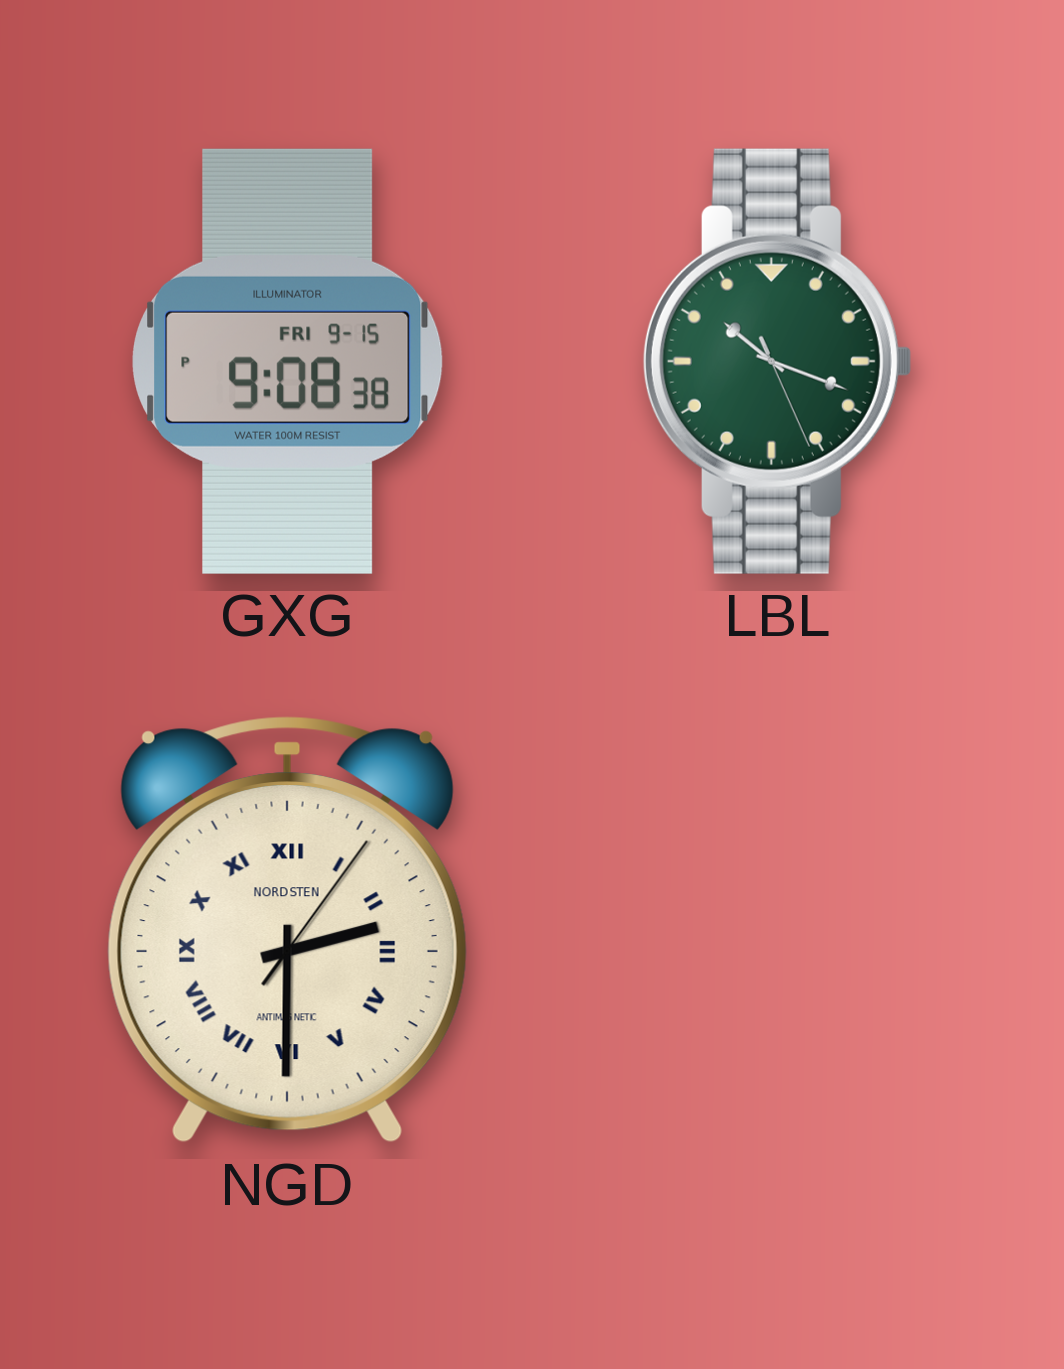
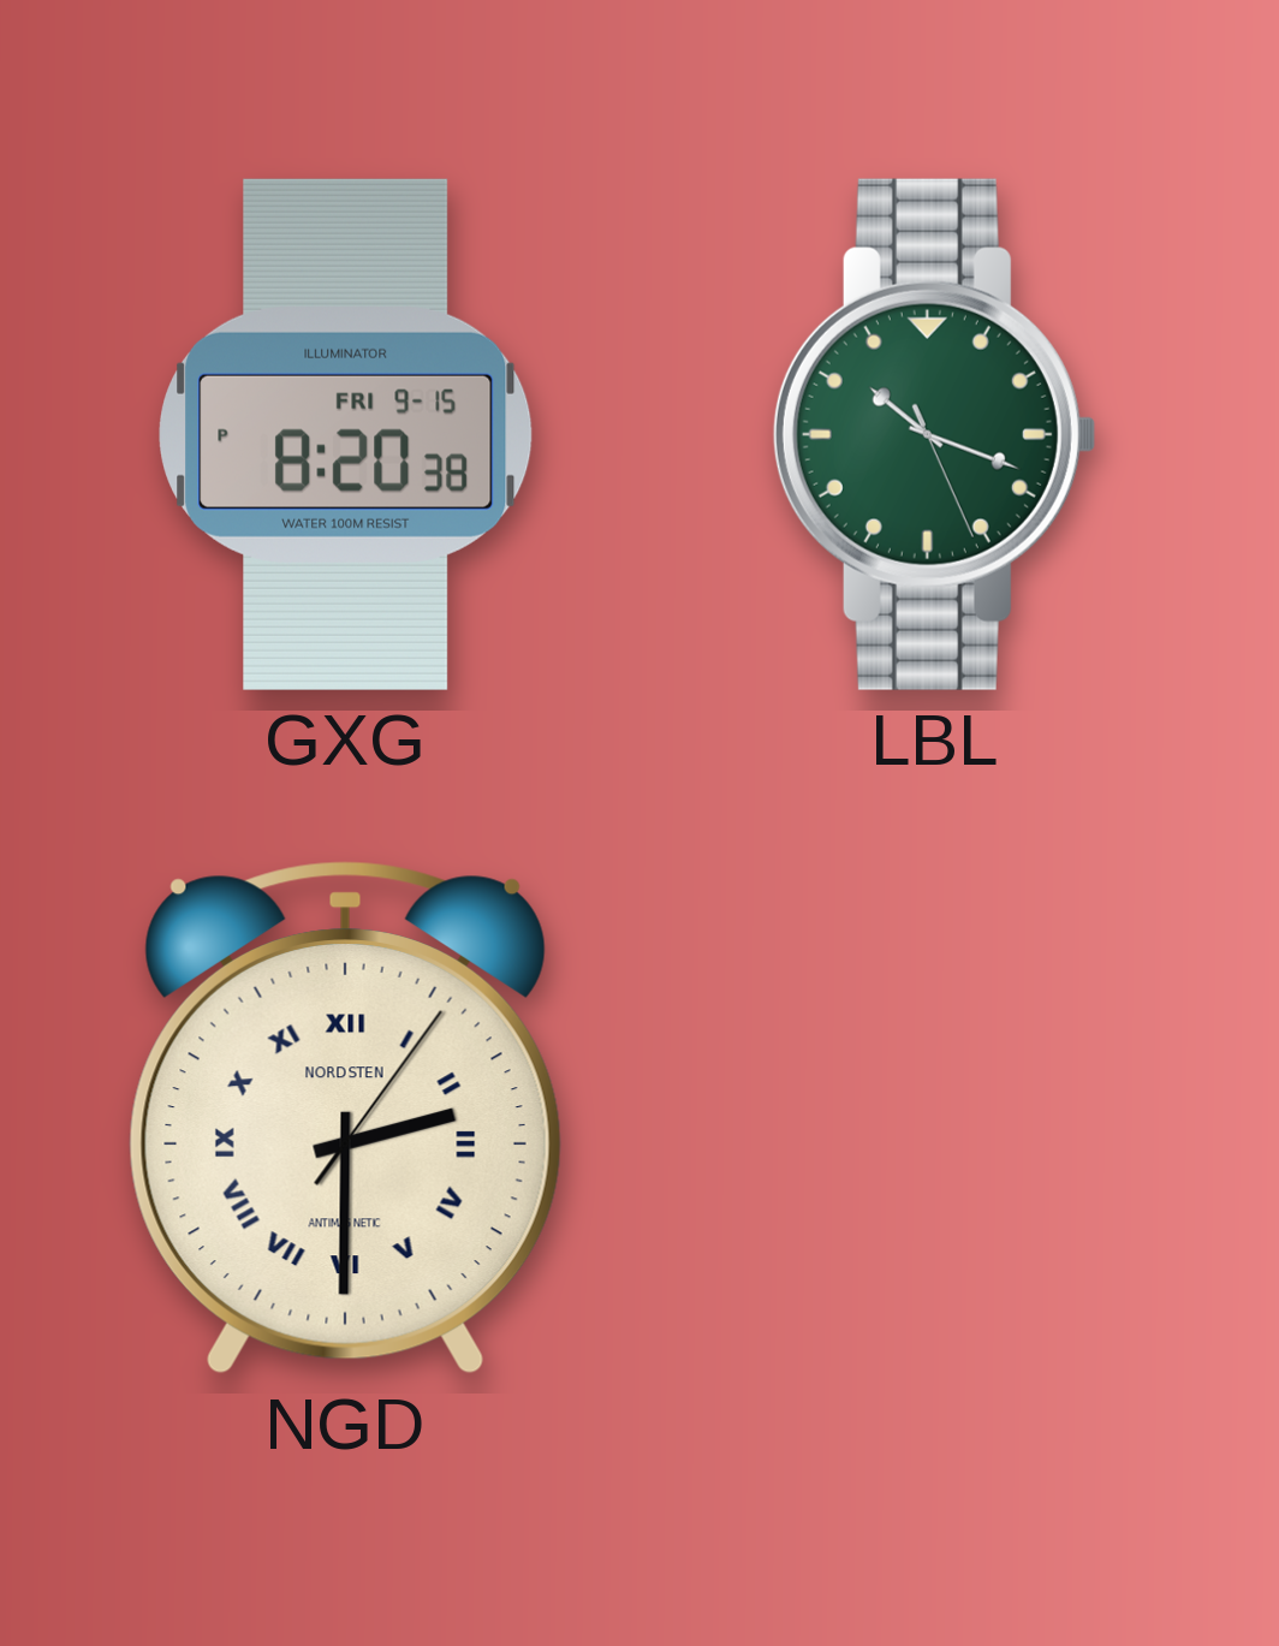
GXG: 9:08 -> 8:20 (346, 434)
